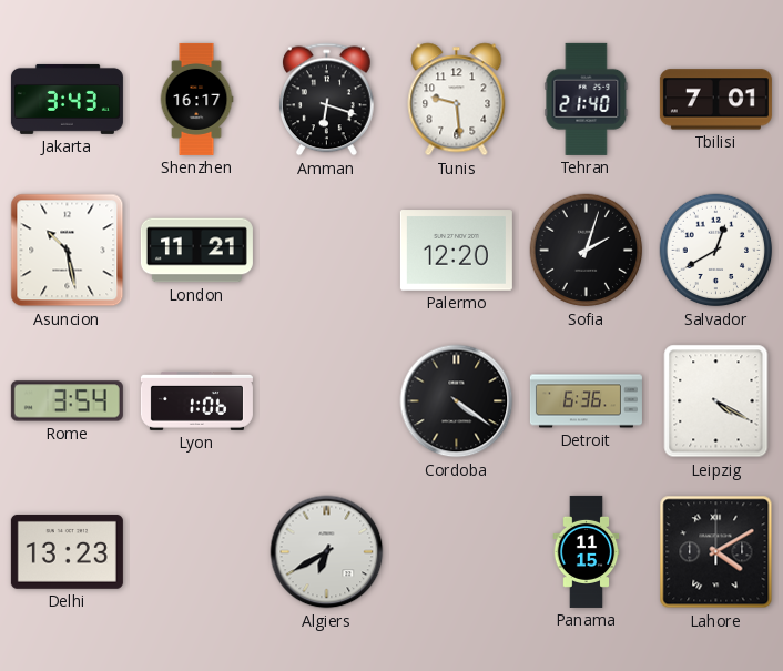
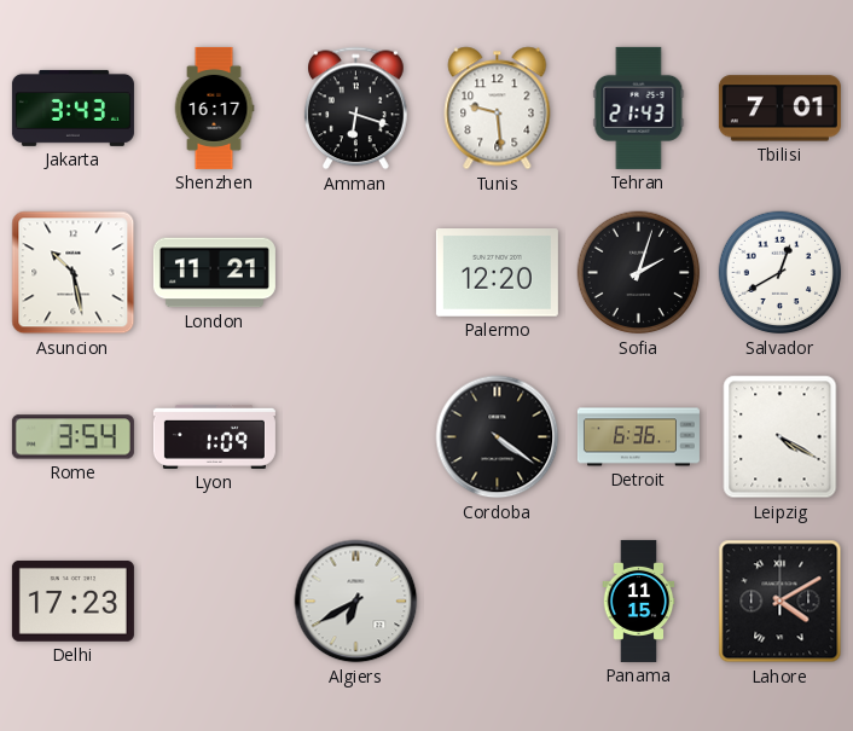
Tehran: 21:40 -> 21:43 (639, 108)
Lyon: 1:06 -> 1:09 (214, 436)
Delhi: 13:23 -> 17:23 (72, 601)
